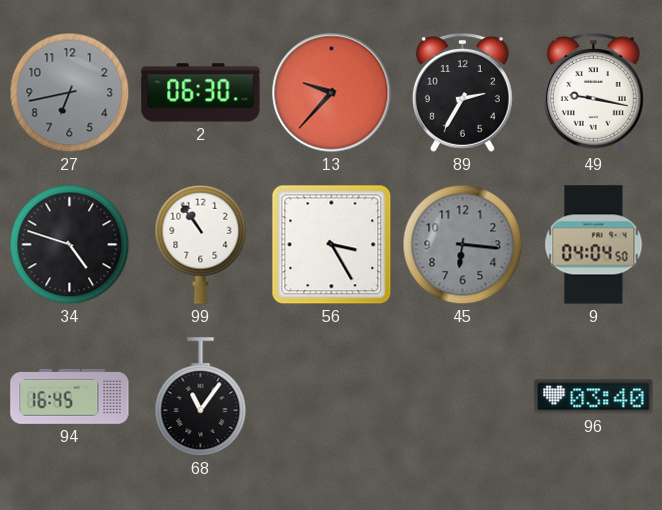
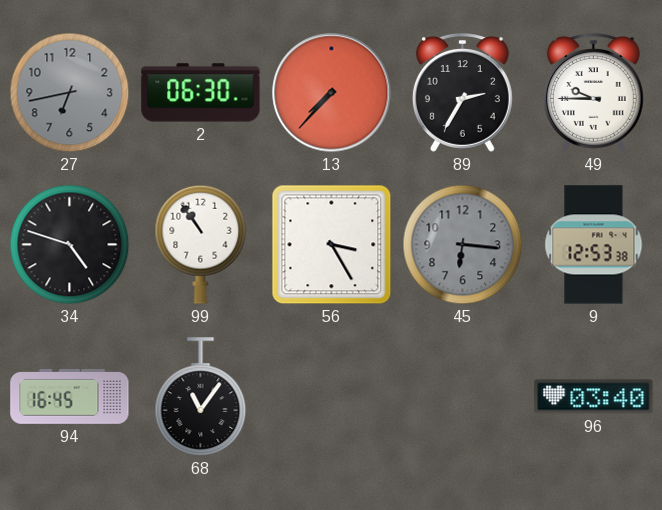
13: 9:37 -> 7:37 (332, 93)
49: 9:17 -> 9:45 (593, 93)
9: 04:04 -> 12:53 (594, 245)
